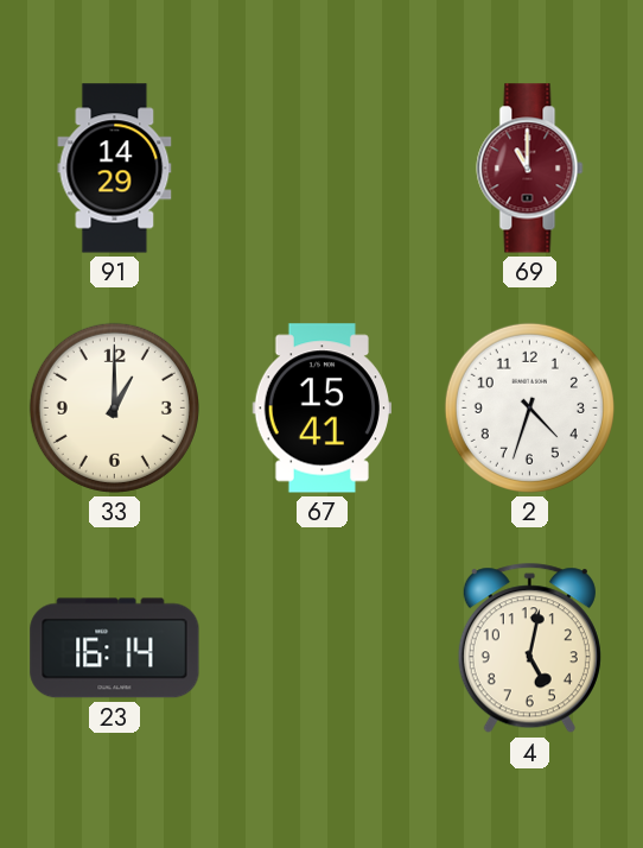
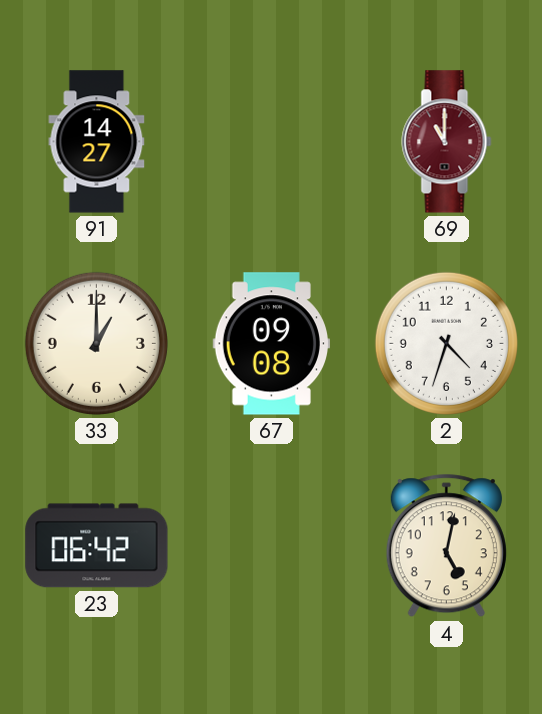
91: 14:29 -> 14:27 (97, 142)
67: 15:41 -> 09:08 (271, 344)
23: 16:14 -> 06:42 (97, 546)
